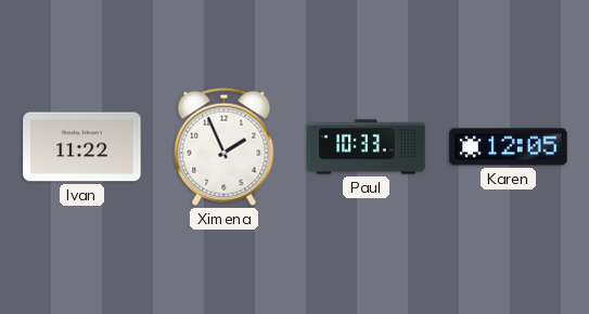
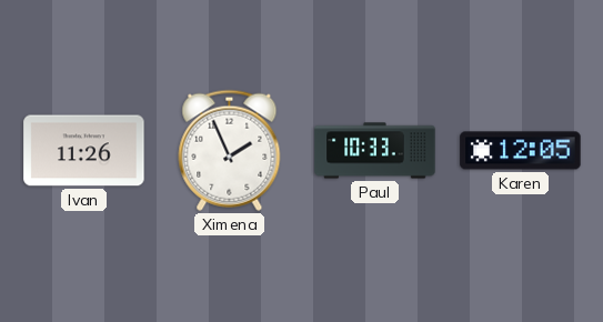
Ivan: 11:22 -> 11:26 (84, 151)
